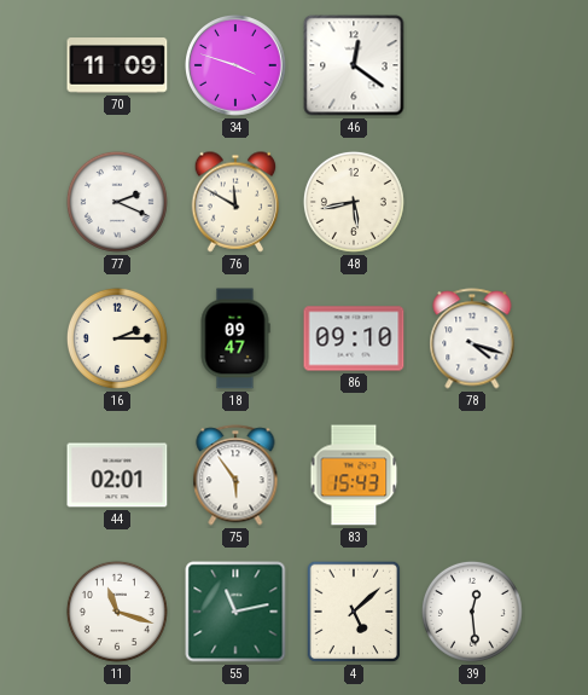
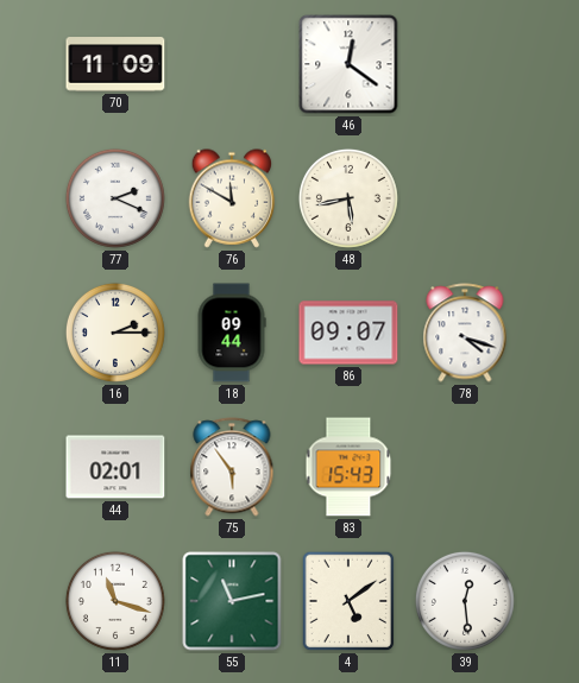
34: 3:48 -> none (237, 66)
18: 09:47 -> 09:44 (232, 333)
86: 09:10 -> 09:07 (348, 333)
4: 5:08 -> 5:09 (348, 601)
